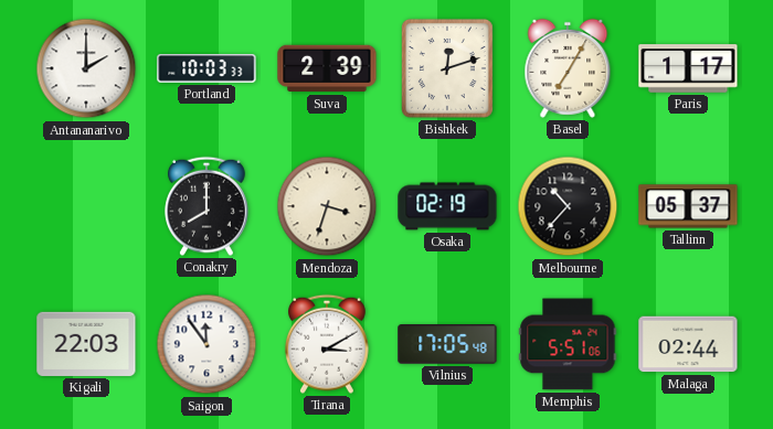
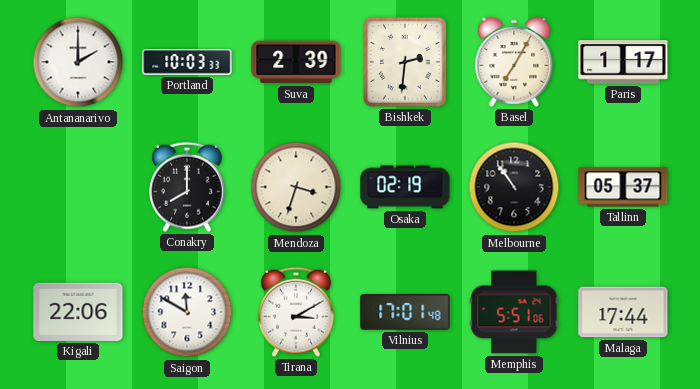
Bishkek: 12:12 -> 2:31 (405, 62)
Melbourne: 10:37 -> 10:54 (514, 187)
Kigali: 22:03 -> 22:06 (78, 312)
Saigon: 11:54 -> 11:50 (187, 312)
Vilnius: 17:05 -> 17:01 (405, 312)
Malaga: 02:44 -> 17:44 (623, 312)
